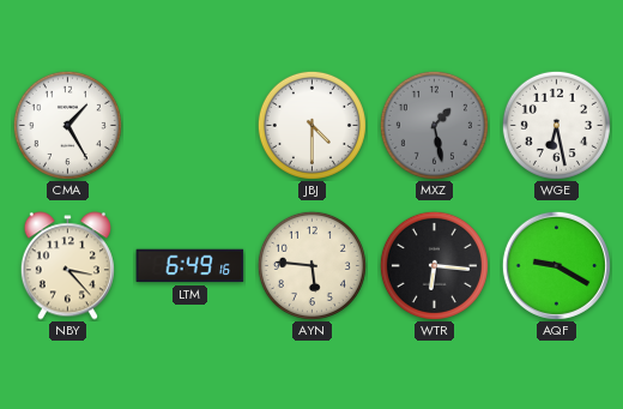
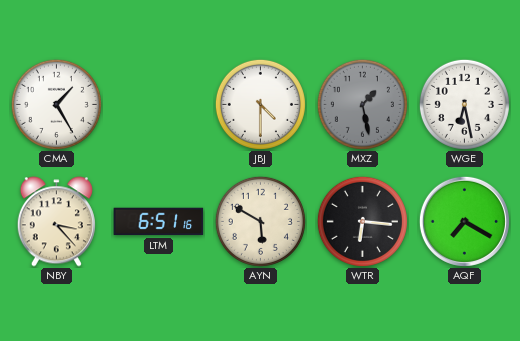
LTM: 6:49 -> 6:51 (159, 222)
AYN: 5:46 -> 5:50 (260, 221)
AQF: 9:20 -> 7:20 (464, 221)
